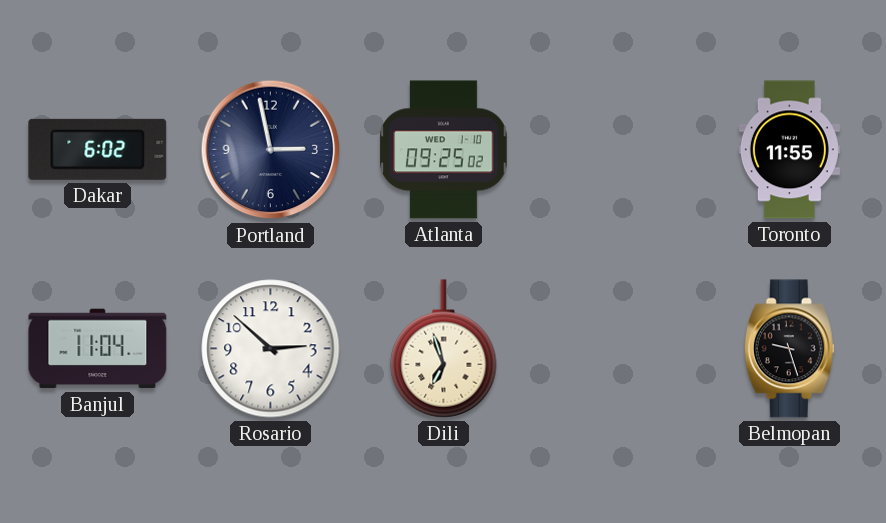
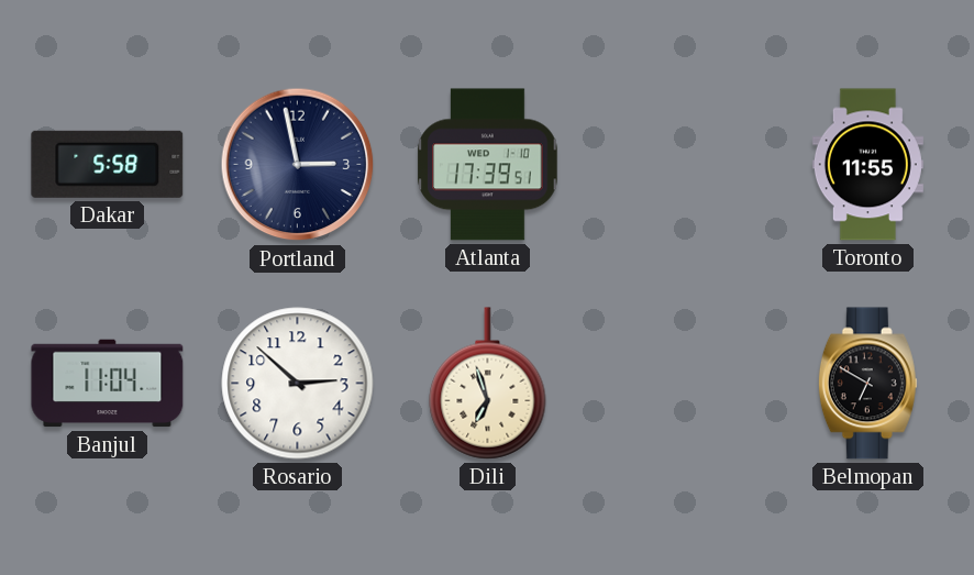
Dakar: 6:02 -> 5:58 (108, 164)
Atlanta: 09:25 -> 17:39 (488, 165)
Belmopan: 9:27 -> 6:50 (867, 384)
